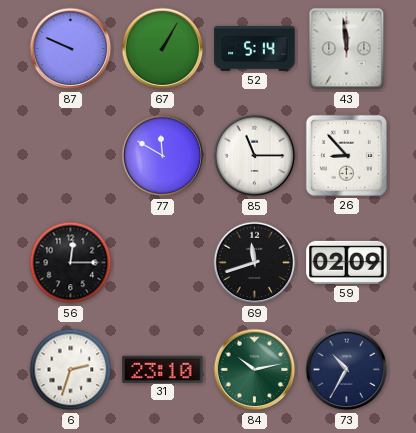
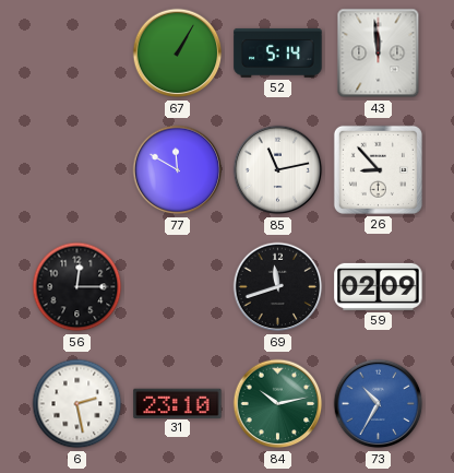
87: 9:49 -> none (71, 49)
85: 11:15 -> 11:13 (278, 170)
6: 2:33 -> 2:28 (77, 404)
73 dial: navy -> blue (379, 404)
